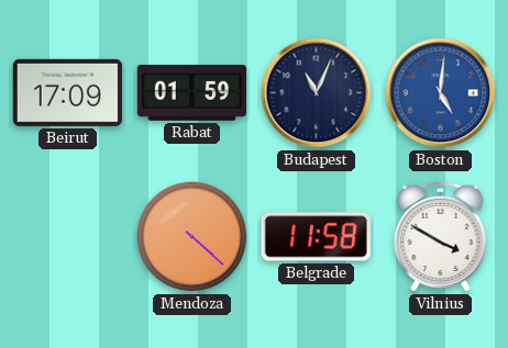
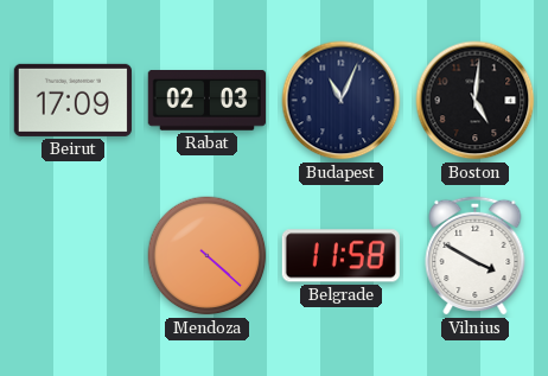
Rabat: 01:59 -> 02:03 (206, 101)
Boston dial: blue -> black (476, 101)
